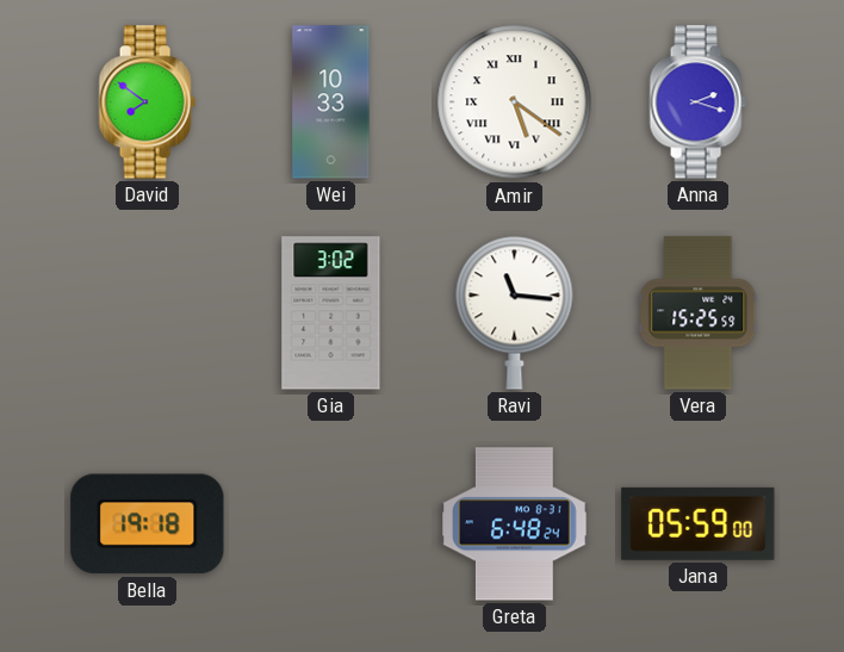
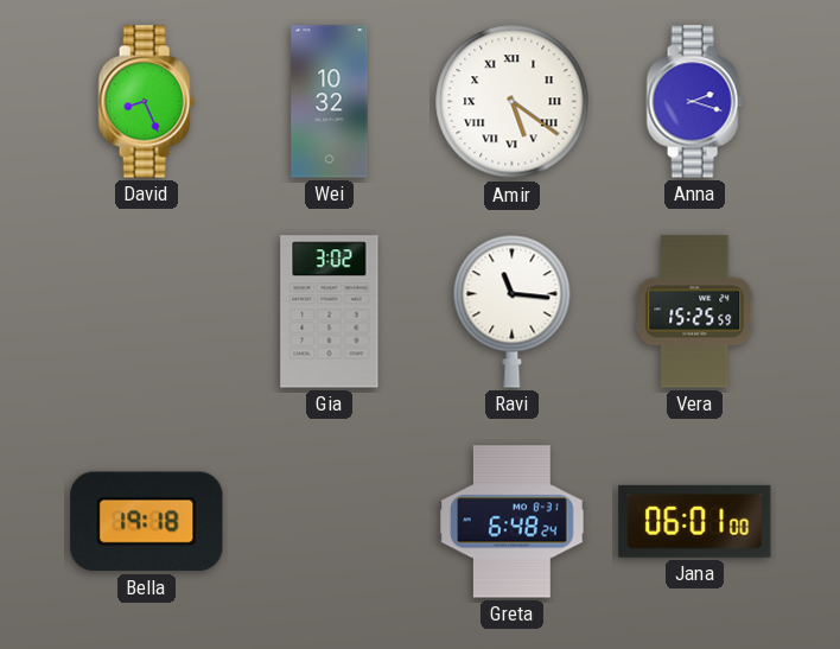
David: 7:51 -> 8:26 (146, 102)
Wei: 10:33 -> 10:32 (330, 102)
Jana: 05:59 -> 06:01 (695, 521)
